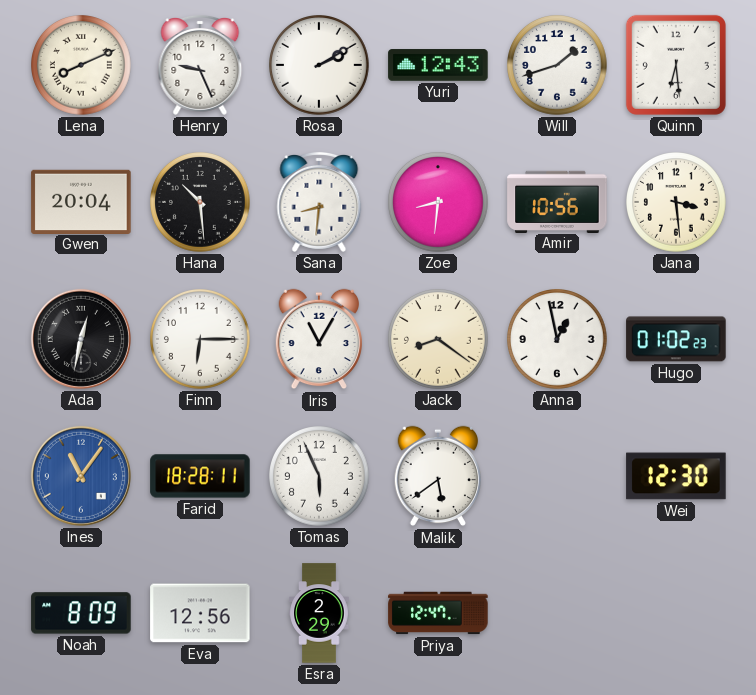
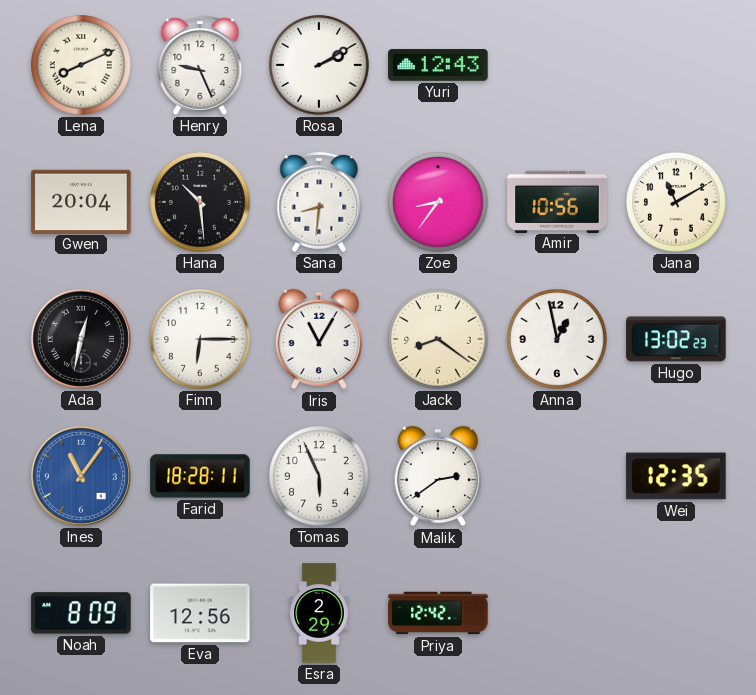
Will: 1:42 -> none (558, 66)
Quinn: 6:29 -> none (676, 65)
Zoe: 8:31 -> 8:36 (439, 203)
Jana: 3:29 -> 11:10 (677, 203)
Hugo: 01:02 -> 13:02 (676, 339)
Malik: 5:39 -> 2:39 (437, 476)
Wei: 12:30 -> 12:35 (676, 476)
Priya: 12:47 -> 12:42 (438, 613)
